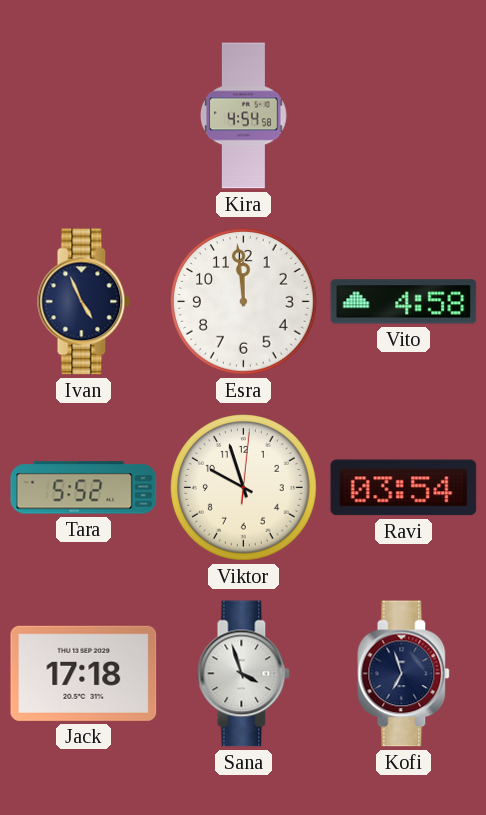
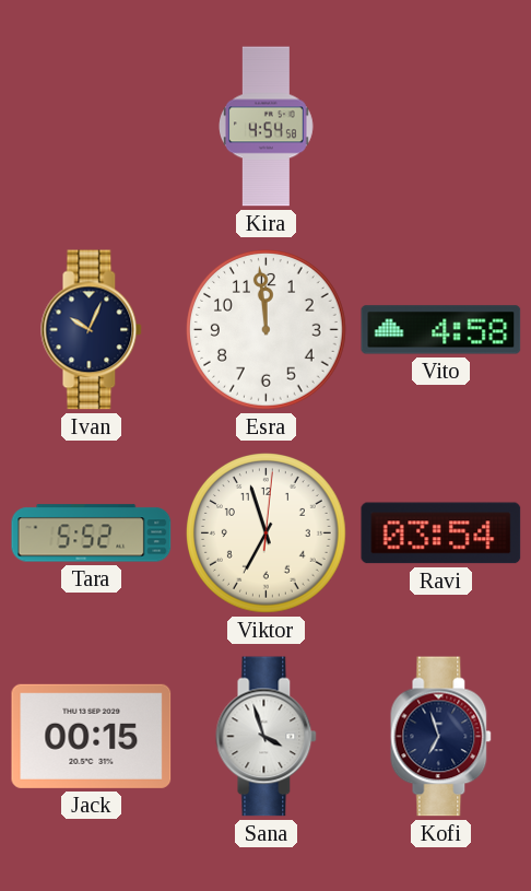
Ivan: 4:56 -> 10:04 (92, 330)
Viktor: 9:57 -> 6:57 (267, 534)
Jack: 17:18 -> 00:15 (92, 736)
